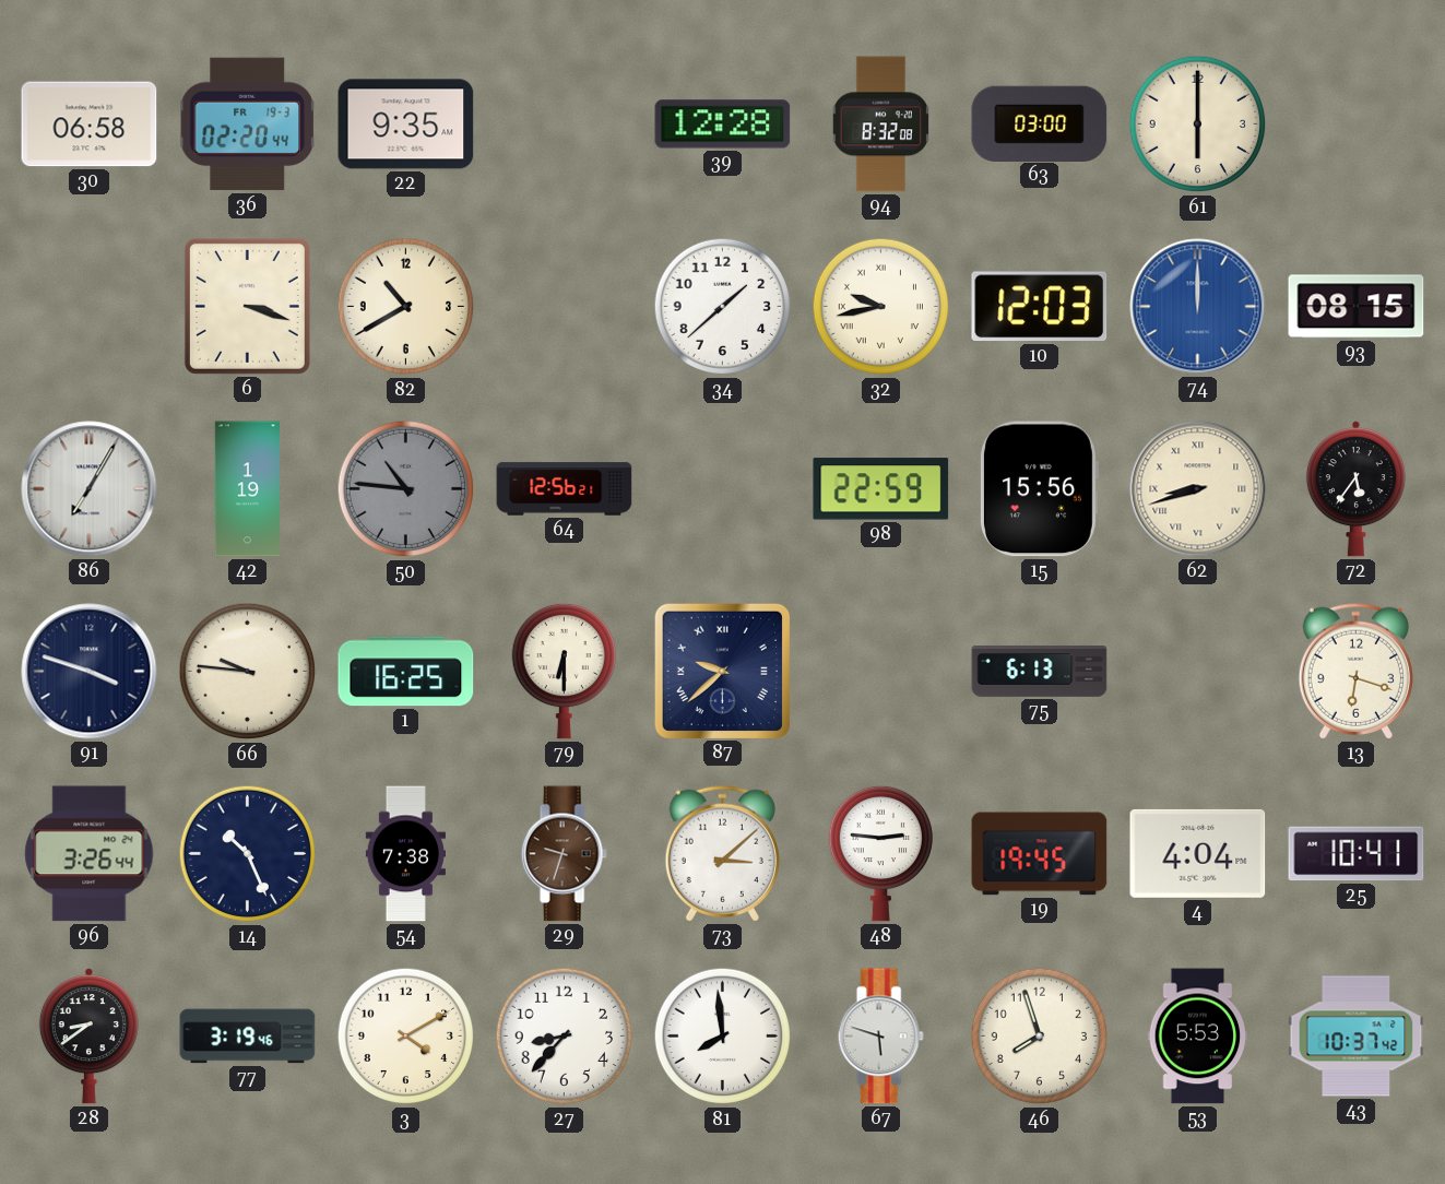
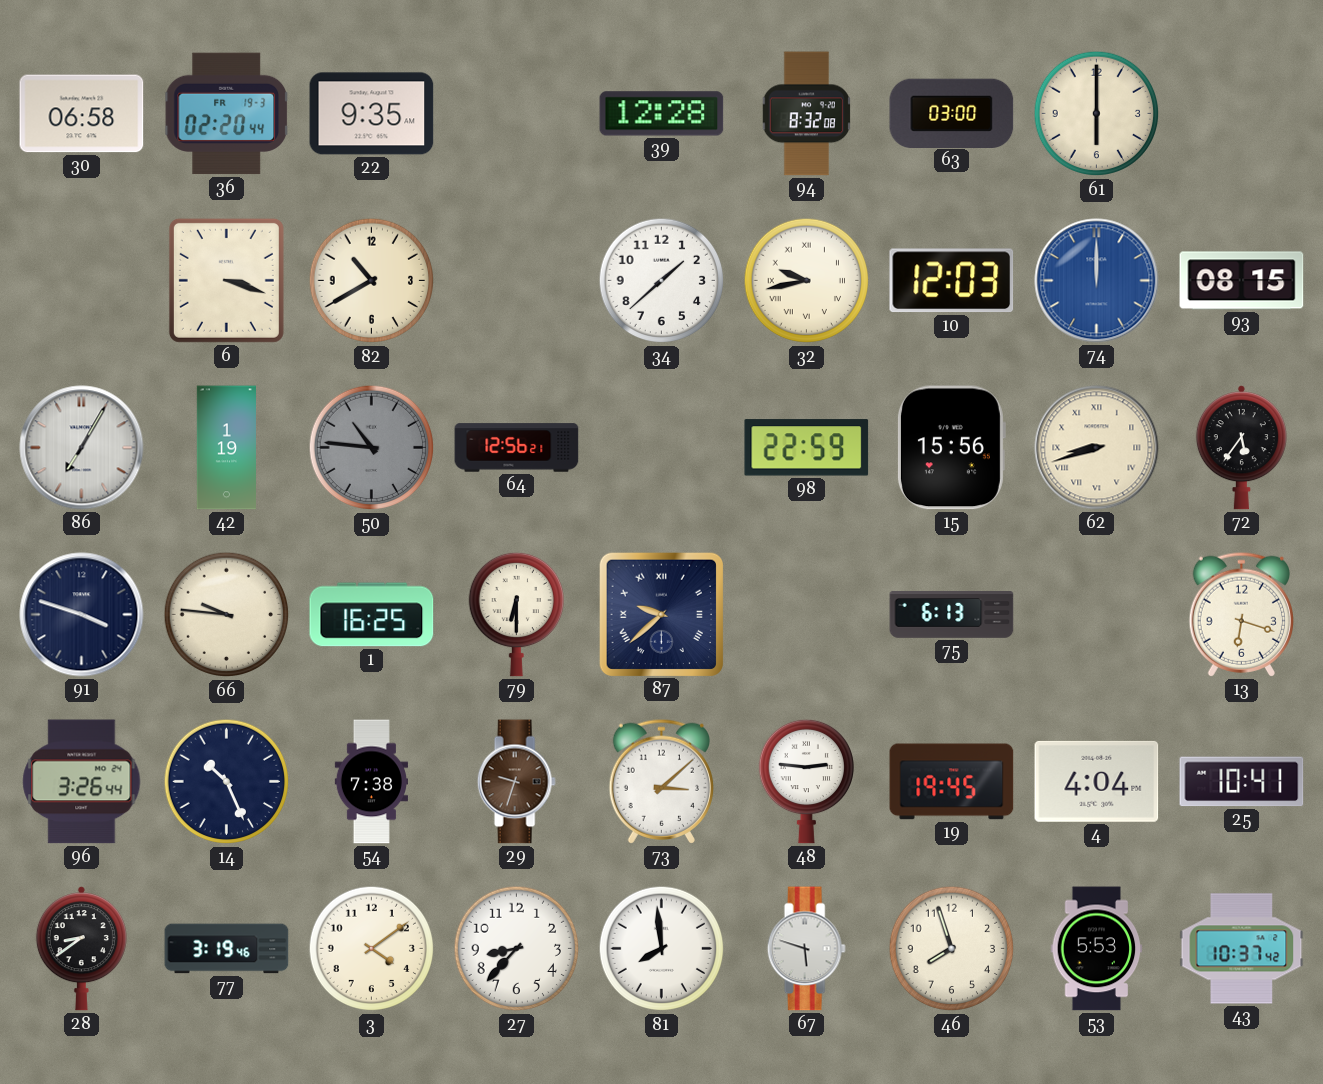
3: 4:10 -> 4:09 (372, 949)
